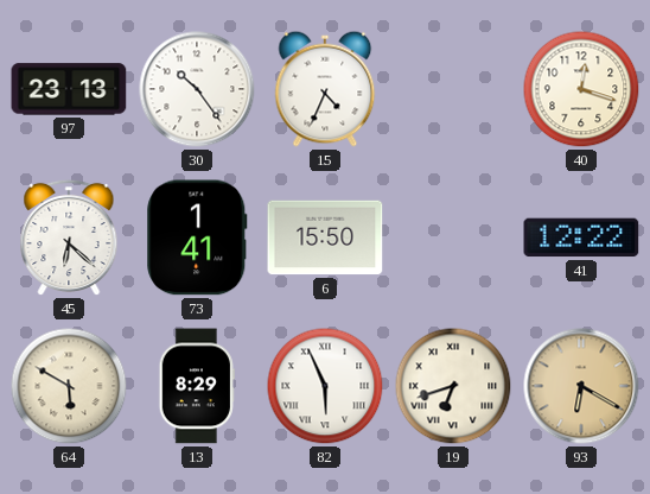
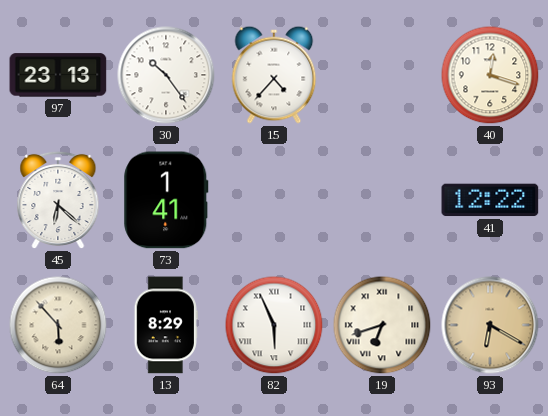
15: 4:34 -> 4:37 (274, 75)
6: 15:50 -> none (325, 237)
64: 5:50 -> 5:53 (58, 325)
